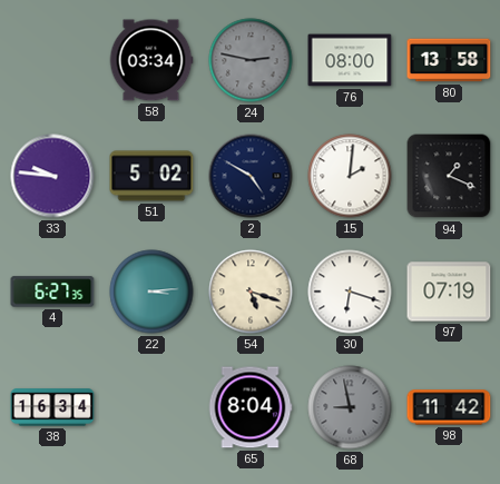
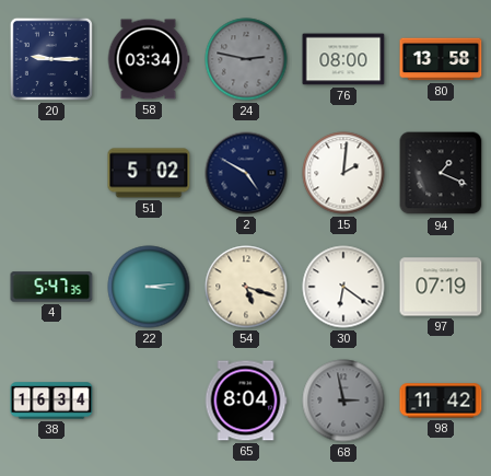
20: none -> 9:15 (51, 59)
33: 9:46 -> none (52, 176)
4: 6:27 -> 5:47 (51, 287)
30: 6:18 -> 6:21 (343, 287)
68: 8:58 -> 2:58 (343, 400)
